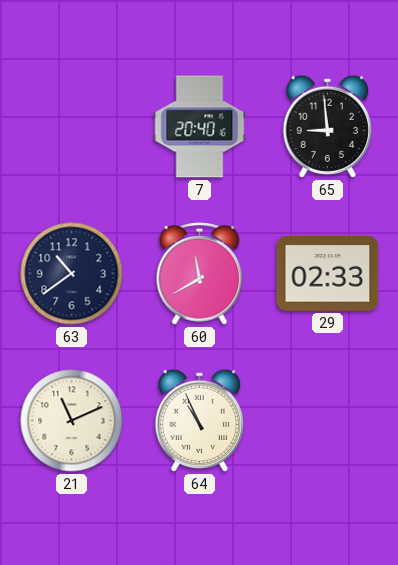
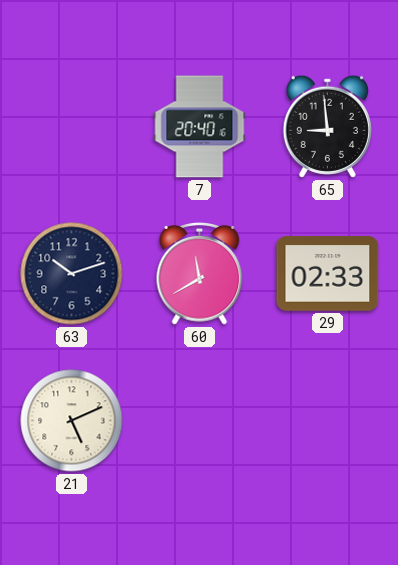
63: 10:39 -> 10:12 (72, 274)
21: 11:11 -> 5:11 (72, 421)
64: 10:56 -> none (199, 420)
